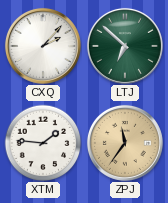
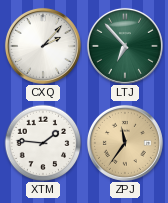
LTJ: 6:52 -> 6:53 (125, 46)
